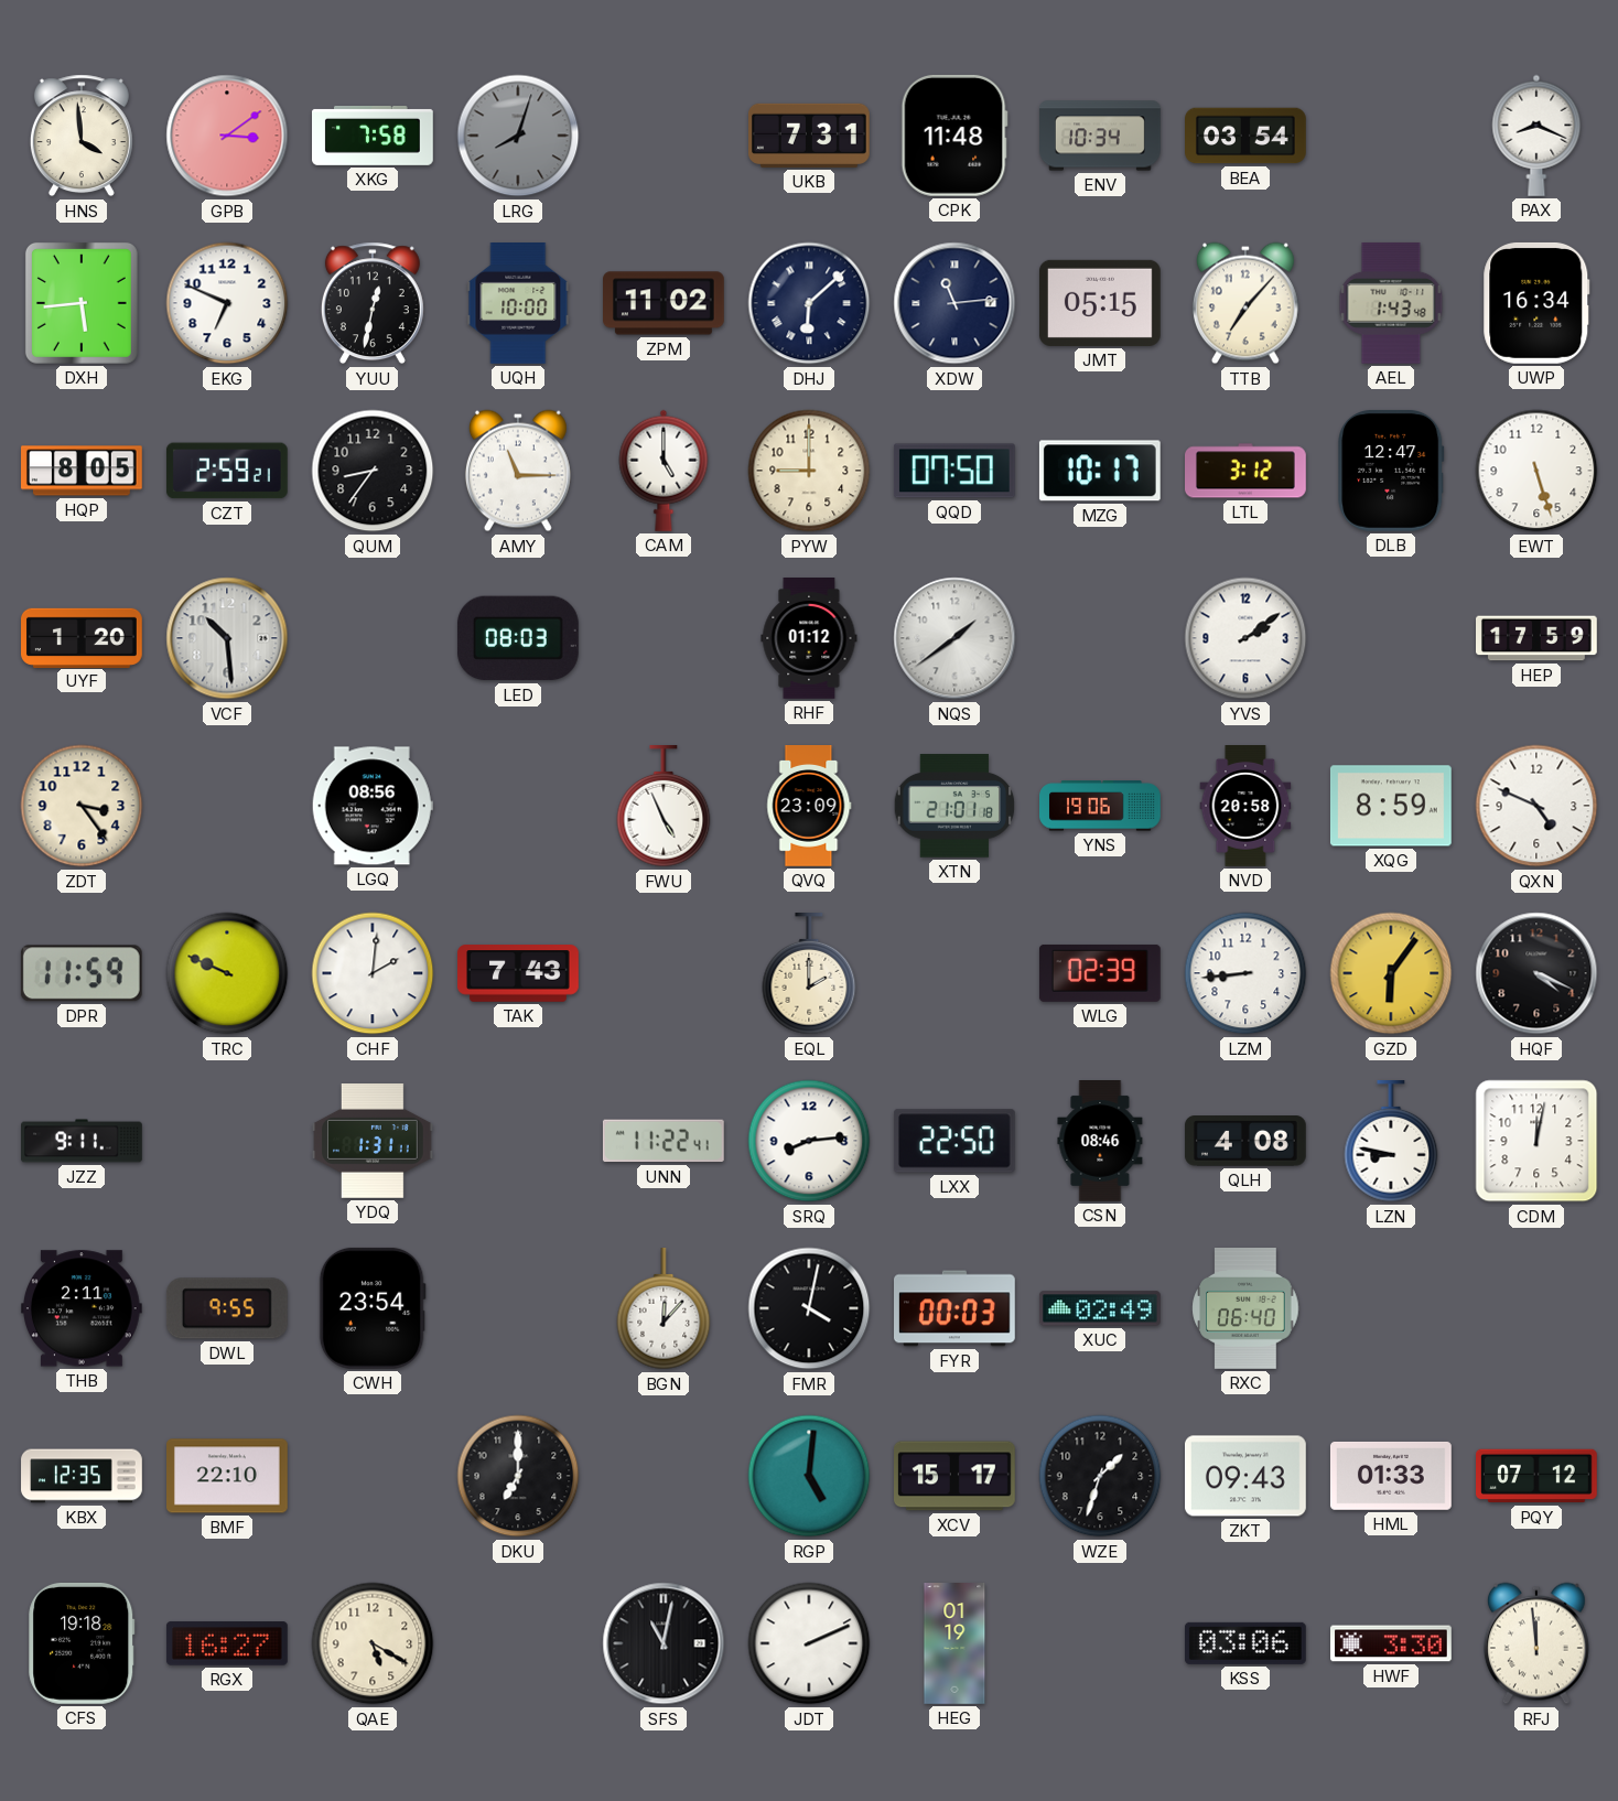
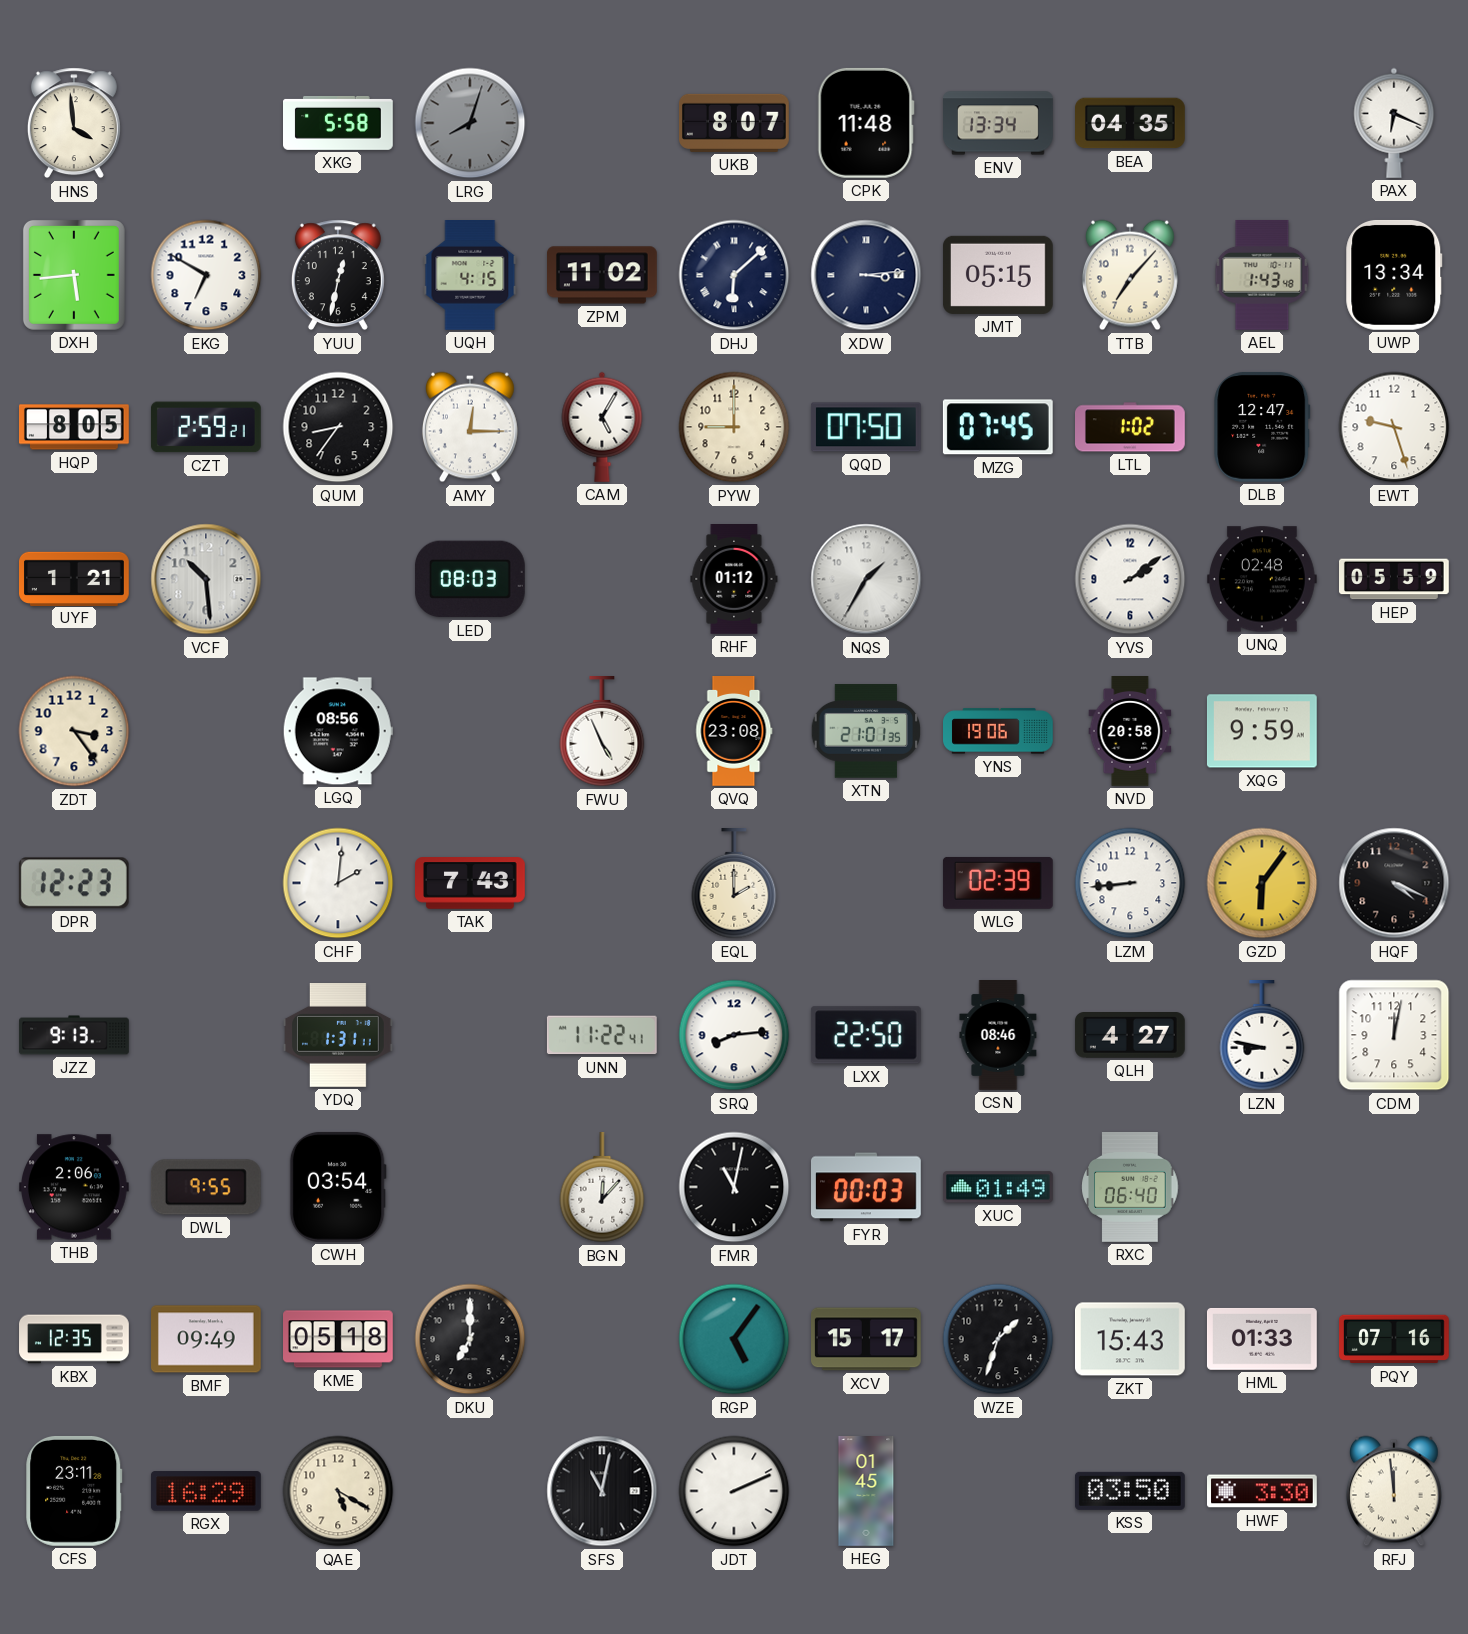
GPB: 3:09 -> none (227, 136)
XKG: 7:58 -> 5:58 (339, 123)
UKB: 7:31 -> 8:07 (735, 123)
ENV: 10:34 -> 13:34 (999, 123)
BEA: 03:54 -> 04:35 (1131, 123)
PAX: 8:19 -> 6:19 (1394, 123)
EKG: 6:49 -> 6:50 (206, 275)
UQH: 10:00 -> 4:15 (470, 276)
XDW: 11:14 -> 3:14 (866, 275)
UWP: 16:34 -> 13:34 (1394, 275)
AMY: 11:15 -> 12:15 (470, 427)
CAM: 5:00 -> 5:05 (602, 427)
MZG: 10:17 -> 07:45 (998, 427)
LTL: 3:12 -> 1:02 (1131, 427)
EWT: 5:27 -> 9:27 (1394, 427)
UYF: 1:20 -> 1:21 (75, 578)
NQS: 1:39 -> 1:35 (866, 579)
UNQ: none -> 02:48 (1262, 579)
HEP: 17:59 -> 05:59 (1395, 579)
QVQ: 23:09 -> 23:08 (734, 732)
XTN: 21:01:18 -> 21:01:35 (865, 731)
XQG: 8:59 -> 9:59 (1262, 731)
QXN: 4:49 -> none (1536, 806)
DPR: 11:59 -> 12:23 (74, 883)
TRC: 9:49 -> none (227, 973)
JZZ: 9:11 -> 9:13 (74, 1035)
QLH: 4:08 -> 4:27 (1130, 1036)
THB: 2:11 -> 2:06 (74, 1187)
CWH: 23:54 -> 03:54 (338, 1187)
FMR: 4:02 -> 11:02 (734, 1187)
XUC: 02:49 -> 01:49 (998, 1187)
BMF: 22:10 -> 09:49 (207, 1339)
KME: none -> 05:18 (339, 1339)
RGP: 5:01 -> 5:06 (734, 1339)
ZKT: 09:43 -> 15:43 (1131, 1339)
PQY: 07:12 -> 07:16 (1395, 1339)
CFS: 19:18 -> 23:11 (74, 1491)
RGX: 16:27 -> 16:29 (206, 1491)
HEG: 01:19 -> 01:45 (866, 1492)
KSS: 03:06 -> 03:50 (1130, 1491)
